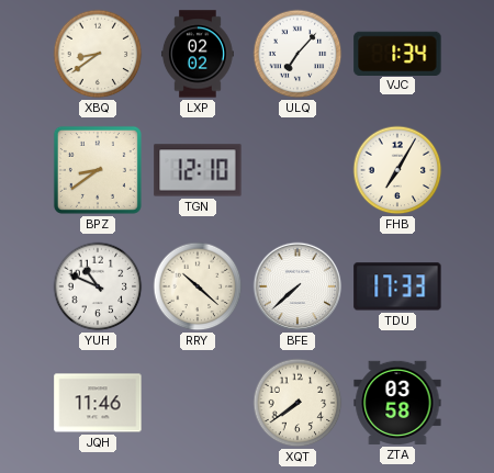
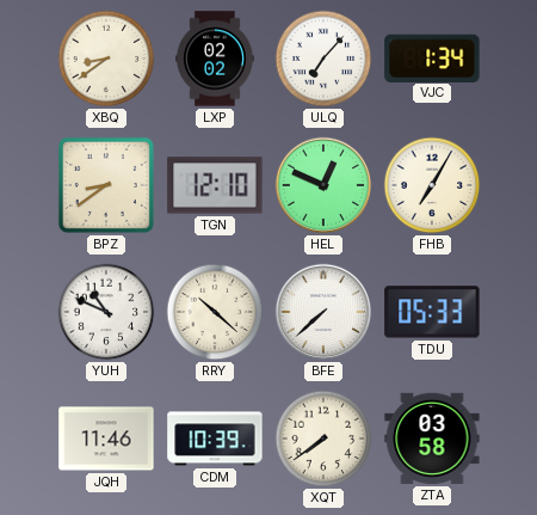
HEL: none -> 12:49 (323, 185)
TDU: 17:33 -> 05:33 (432, 312)
CDM: none -> 10:39 (215, 439)
